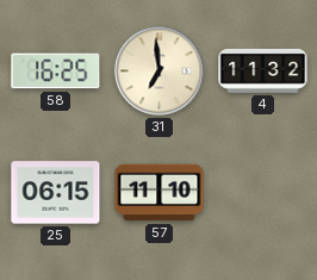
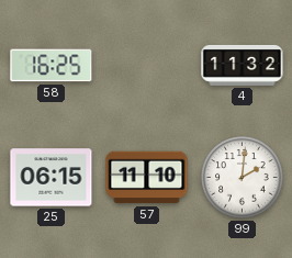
31: 6:59 -> none (160, 71)
99: none -> 2:01 (243, 178)
